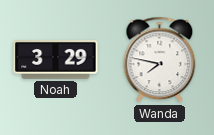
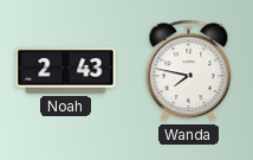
Noah: 3:29 -> 2:43 (66, 71)
